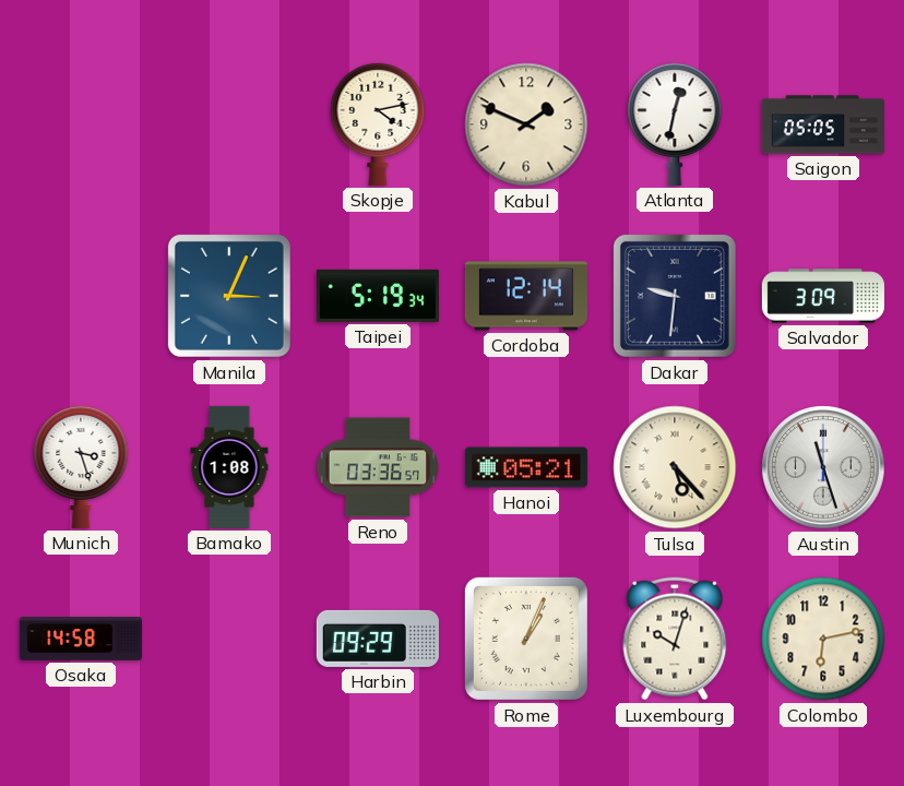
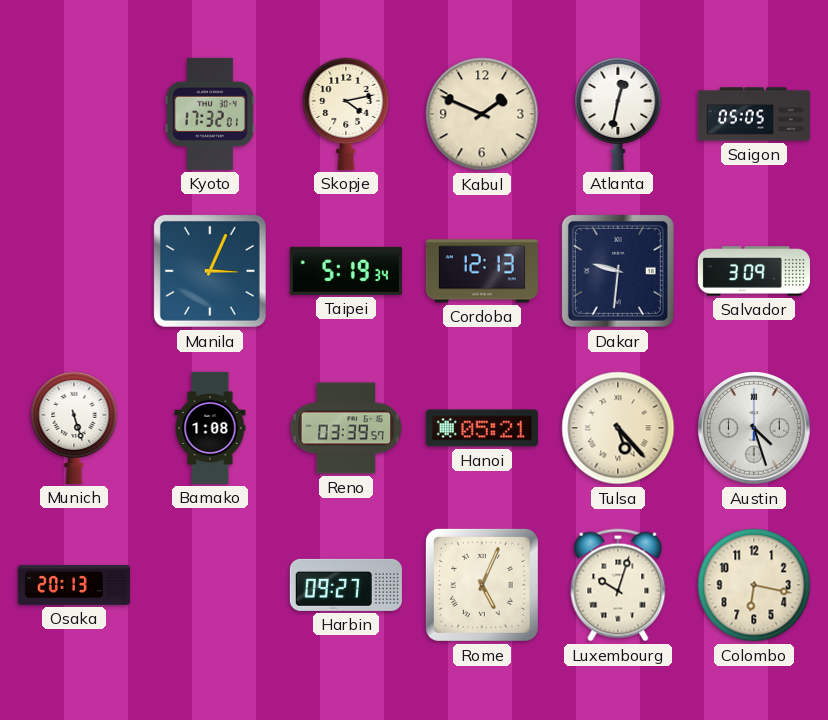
Kyoto: none -> 17:32 (210, 114)
Cordoba: 12:14 -> 12:13 (482, 271)
Munich: 3:27 -> 5:27 (74, 427)
Reno: 03:36 -> 03:39 (345, 428)
Austin: 11:27 -> 4:27 (754, 428)
Osaka: 14:58 -> 20:13 (74, 585)
Harbin: 09:29 -> 09:27 (346, 585)
Rome: 1:04 -> 5:04 (482, 585)
Colombo: 6:13 -> 6:17 (754, 585)
